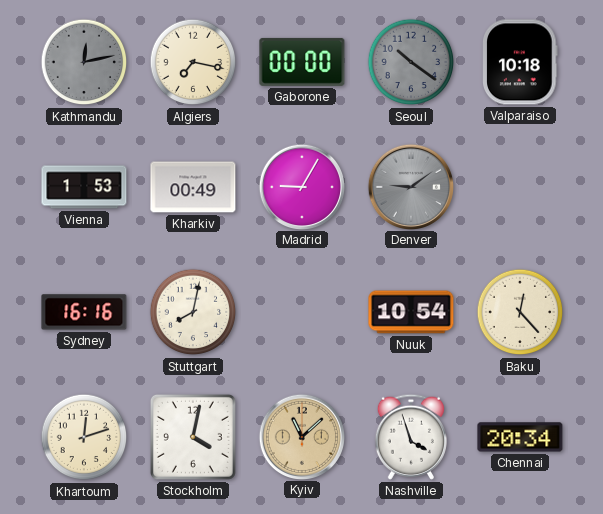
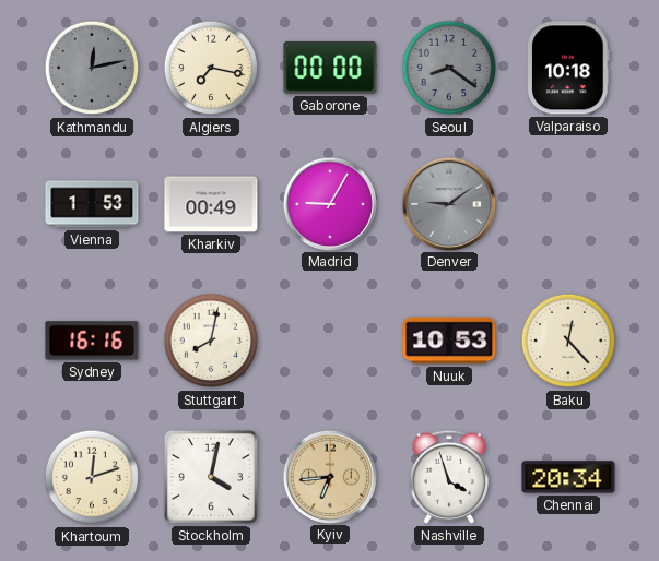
Seoul: 10:21 -> 8:21 (449, 68)
Nuuk: 10:54 -> 10:53 (449, 341)
Kyiv: 11:08 -> 6:44 (329, 476)
